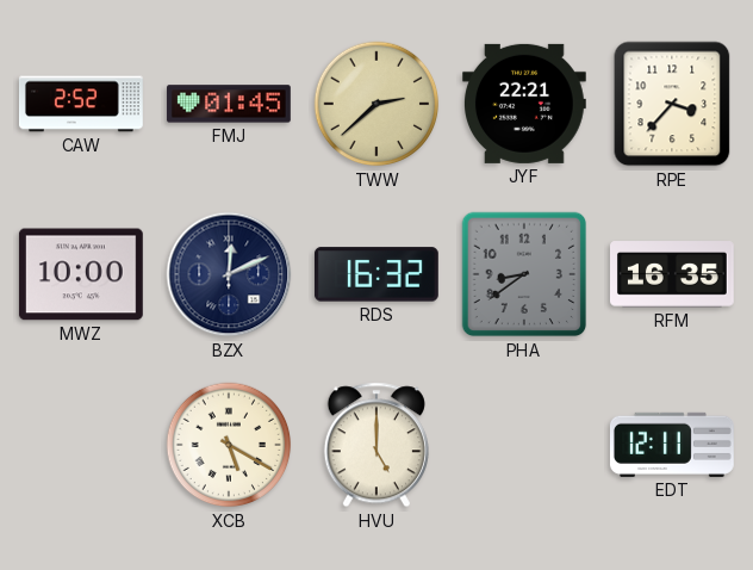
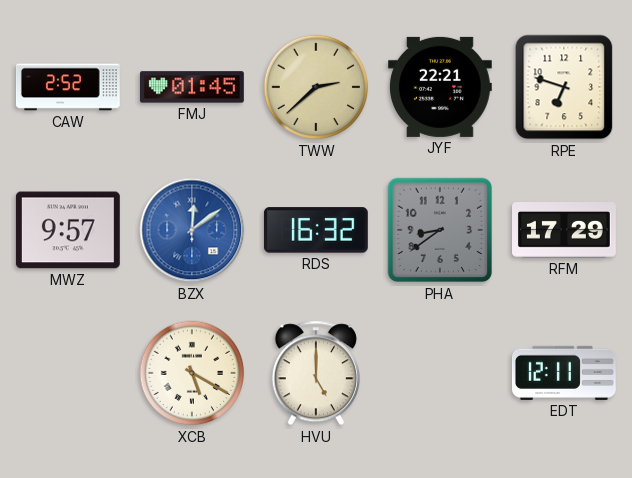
RPE: 3:37 -> 6:48 (564, 87)
MWZ: 10:00 -> 9:57 (68, 230)
BZX: 12:11 -> 12:09 (192, 230)
BZX dial: navy -> blue (192, 230)
RFM: 16:35 -> 17:29 (565, 230)
